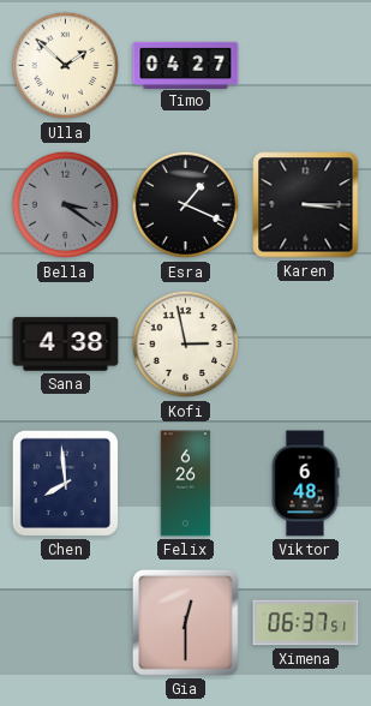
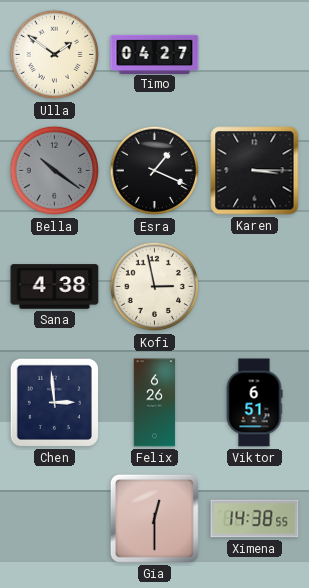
Ulla: 1:52 -> 1:51 (55, 55)
Bella: 3:21 -> 10:21 (55, 171)
Chen: 7:59 -> 2:59 (54, 402)
Viktor: 6:48 -> 6:51 (254, 403)
Ximena: 06:37 -> 14:38 (255, 519)
